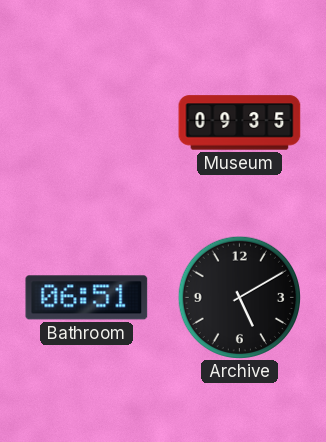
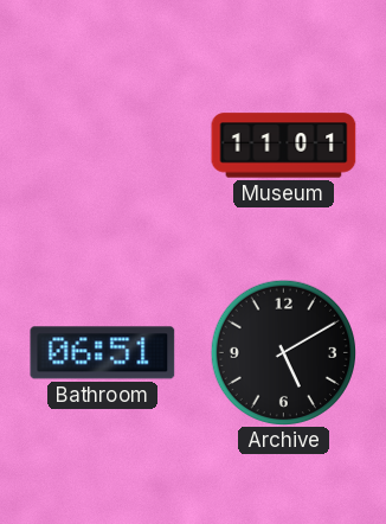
Museum: 09:35 -> 11:01 (284, 146)
